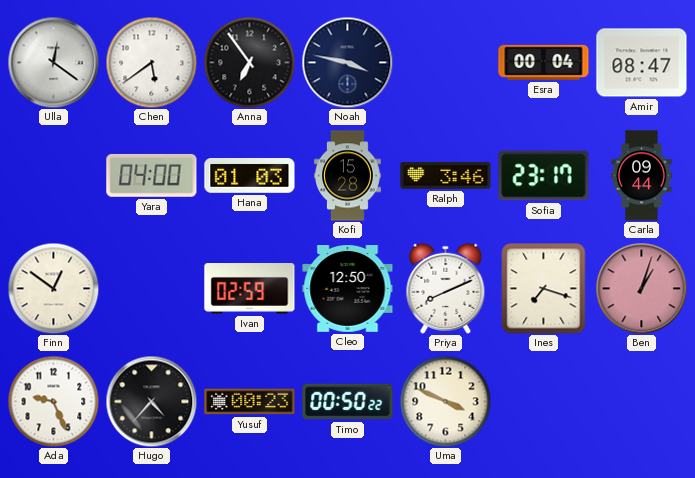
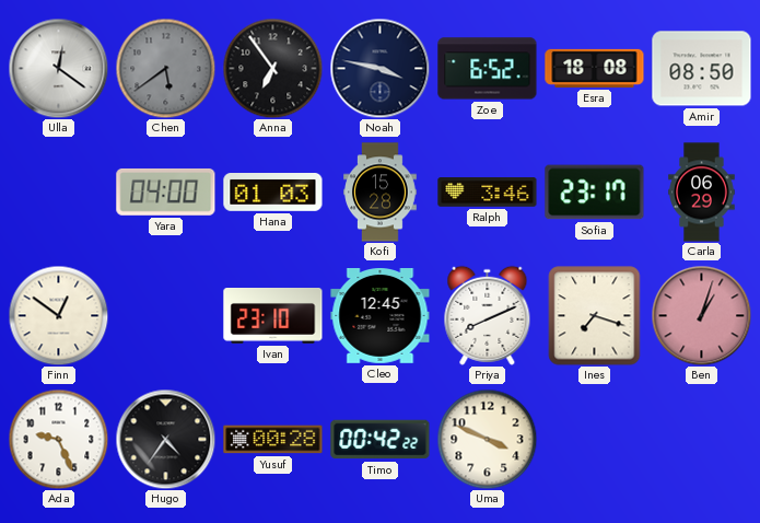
Chen dial: white -> grey (165, 68)
Zoe: none -> 6:52 (488, 69)
Esra: 00:04 -> 18:08 (595, 68)
Amir: 08:47 -> 08:50 (702, 69)
Carla: 09:44 -> 06:29 (702, 193)
Ivan: 02:59 -> 23:10 (273, 316)
Cleo: 12:50 -> 12:45 (381, 316)
Hugo: 4:37 -> 4:36 (165, 439)
Yusuf: 00:23 -> 00:28 (273, 440)
Timo: 00:50 -> 00:42 (381, 440)
